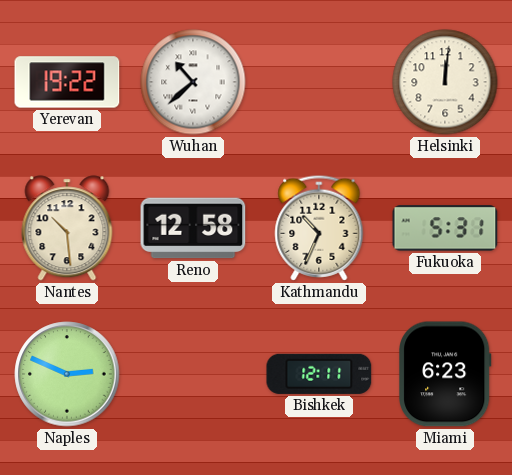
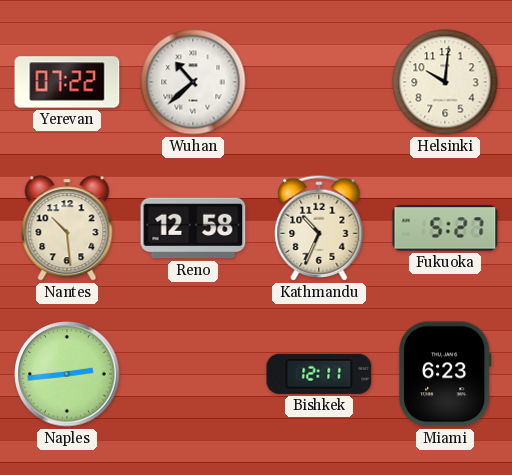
Yerevan: 19:22 -> 07:22 (67, 82)
Helsinki: 12:01 -> 10:01 (445, 82)
Fukuoka: 5:31 -> 5:27 (445, 228)
Naples: 2:49 -> 2:44 (67, 374)
